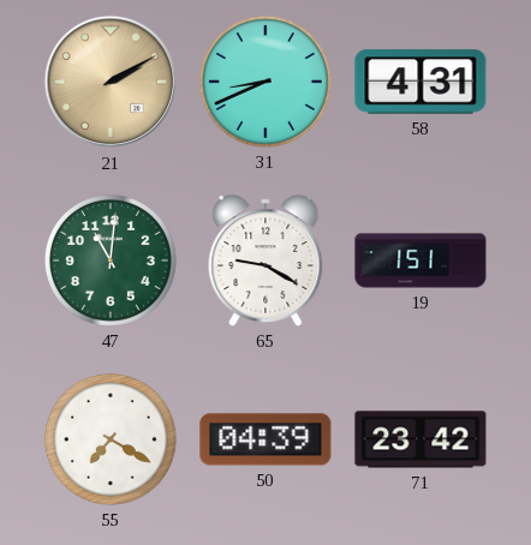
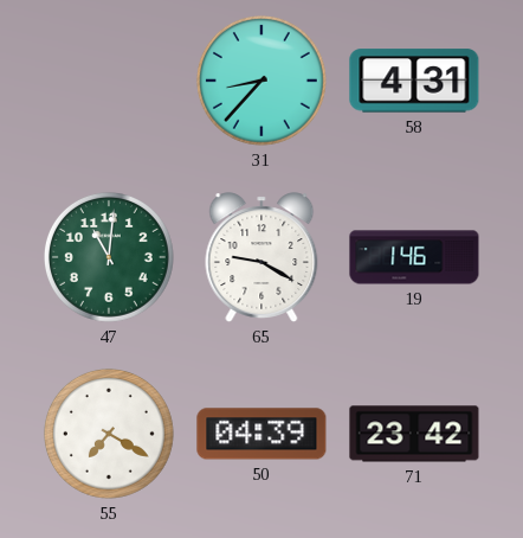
21: 2:10 -> none (111, 82)
31: 8:41 -> 8:37 (261, 81)
19: 1:51 -> 1:46 (414, 257)
